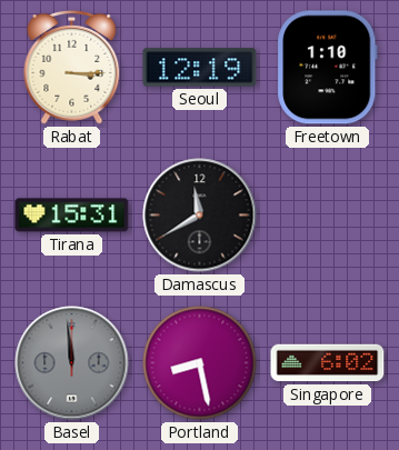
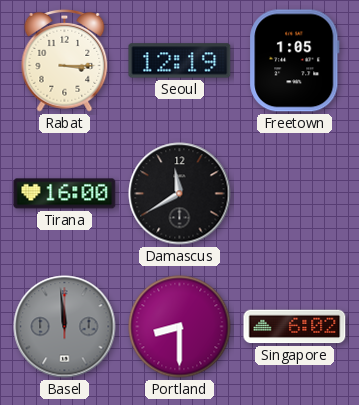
Freetown: 1:10 -> 1:05 (295, 61)
Tirana: 15:31 -> 16:00 (65, 194)
Portland: 8:28 -> 8:30 (180, 327)
